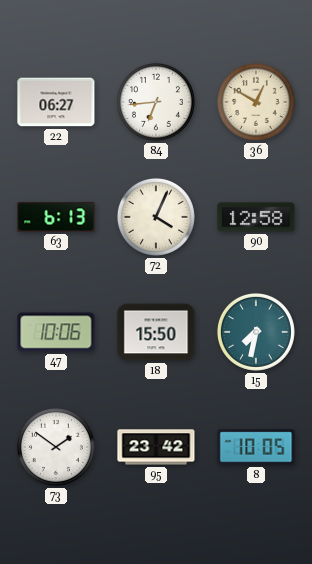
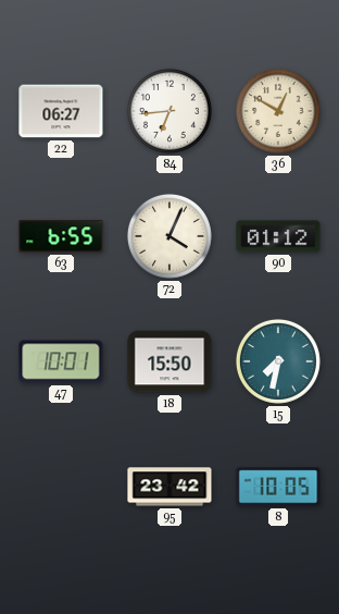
63: 6:13 -> 6:55 (61, 236)
90: 12:58 -> 01:12 (278, 236)
47: 10:06 -> 10:01 (61, 361)
73: 1:51 -> none (56, 447)
